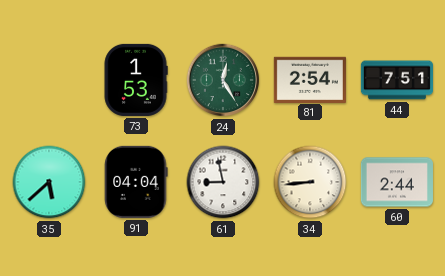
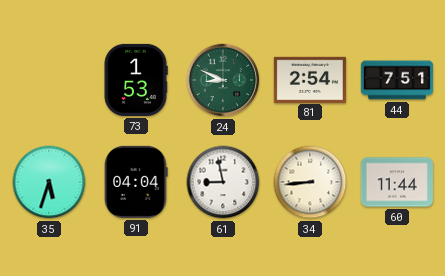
24: 12:25 -> 8:49 (223, 80)
35: 5:38 -> 5:33 (49, 182)
60: 2:44 -> 11:44 (397, 182)
